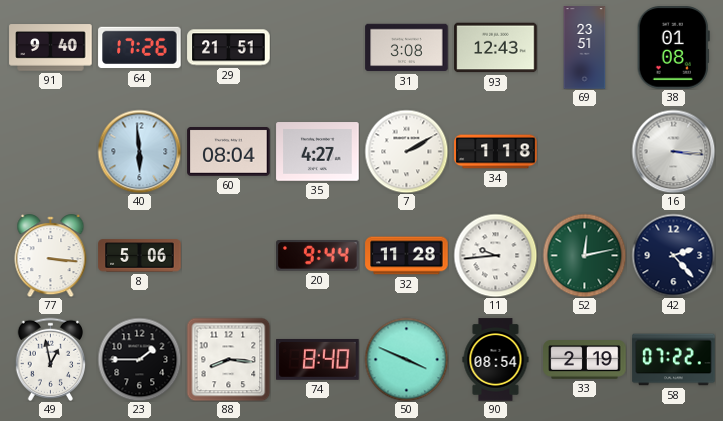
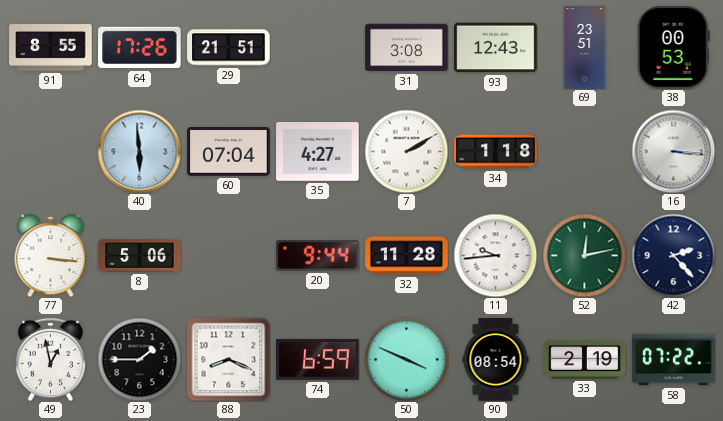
91: 9:40 -> 8:55 (51, 48)
38: 01:08 -> 00:53 (673, 48)
60: 08:04 -> 07:04 (229, 152)
88: 8:16 -> 8:19 (228, 359)
74: 8:40 -> 6:59 (318, 359)
